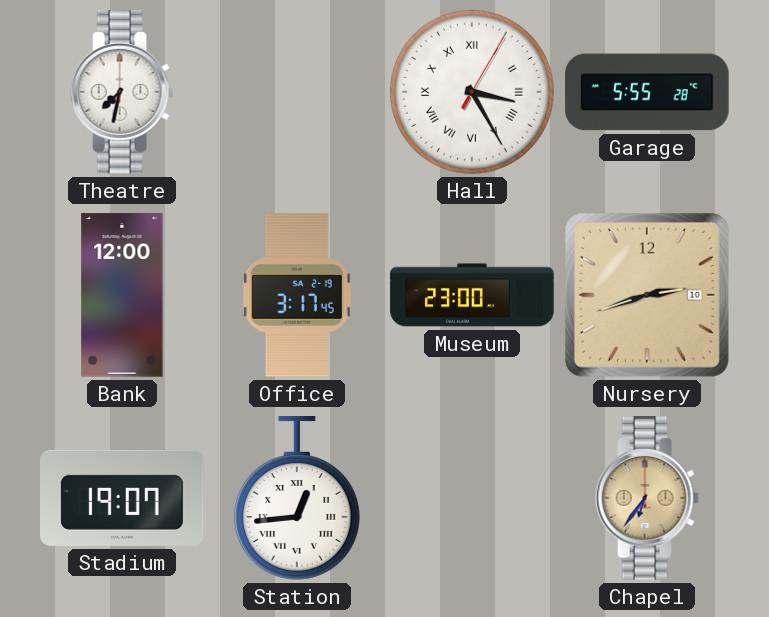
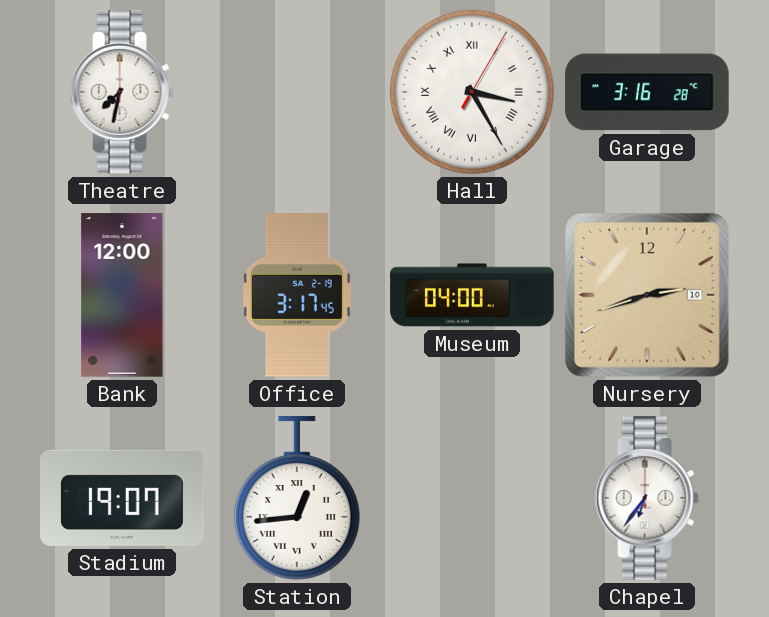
Garage: 5:55 -> 3:16 (647, 92)
Museum: 23:00 -> 04:00 (472, 295)
Chapel dial: champagne -> white (647, 498)
